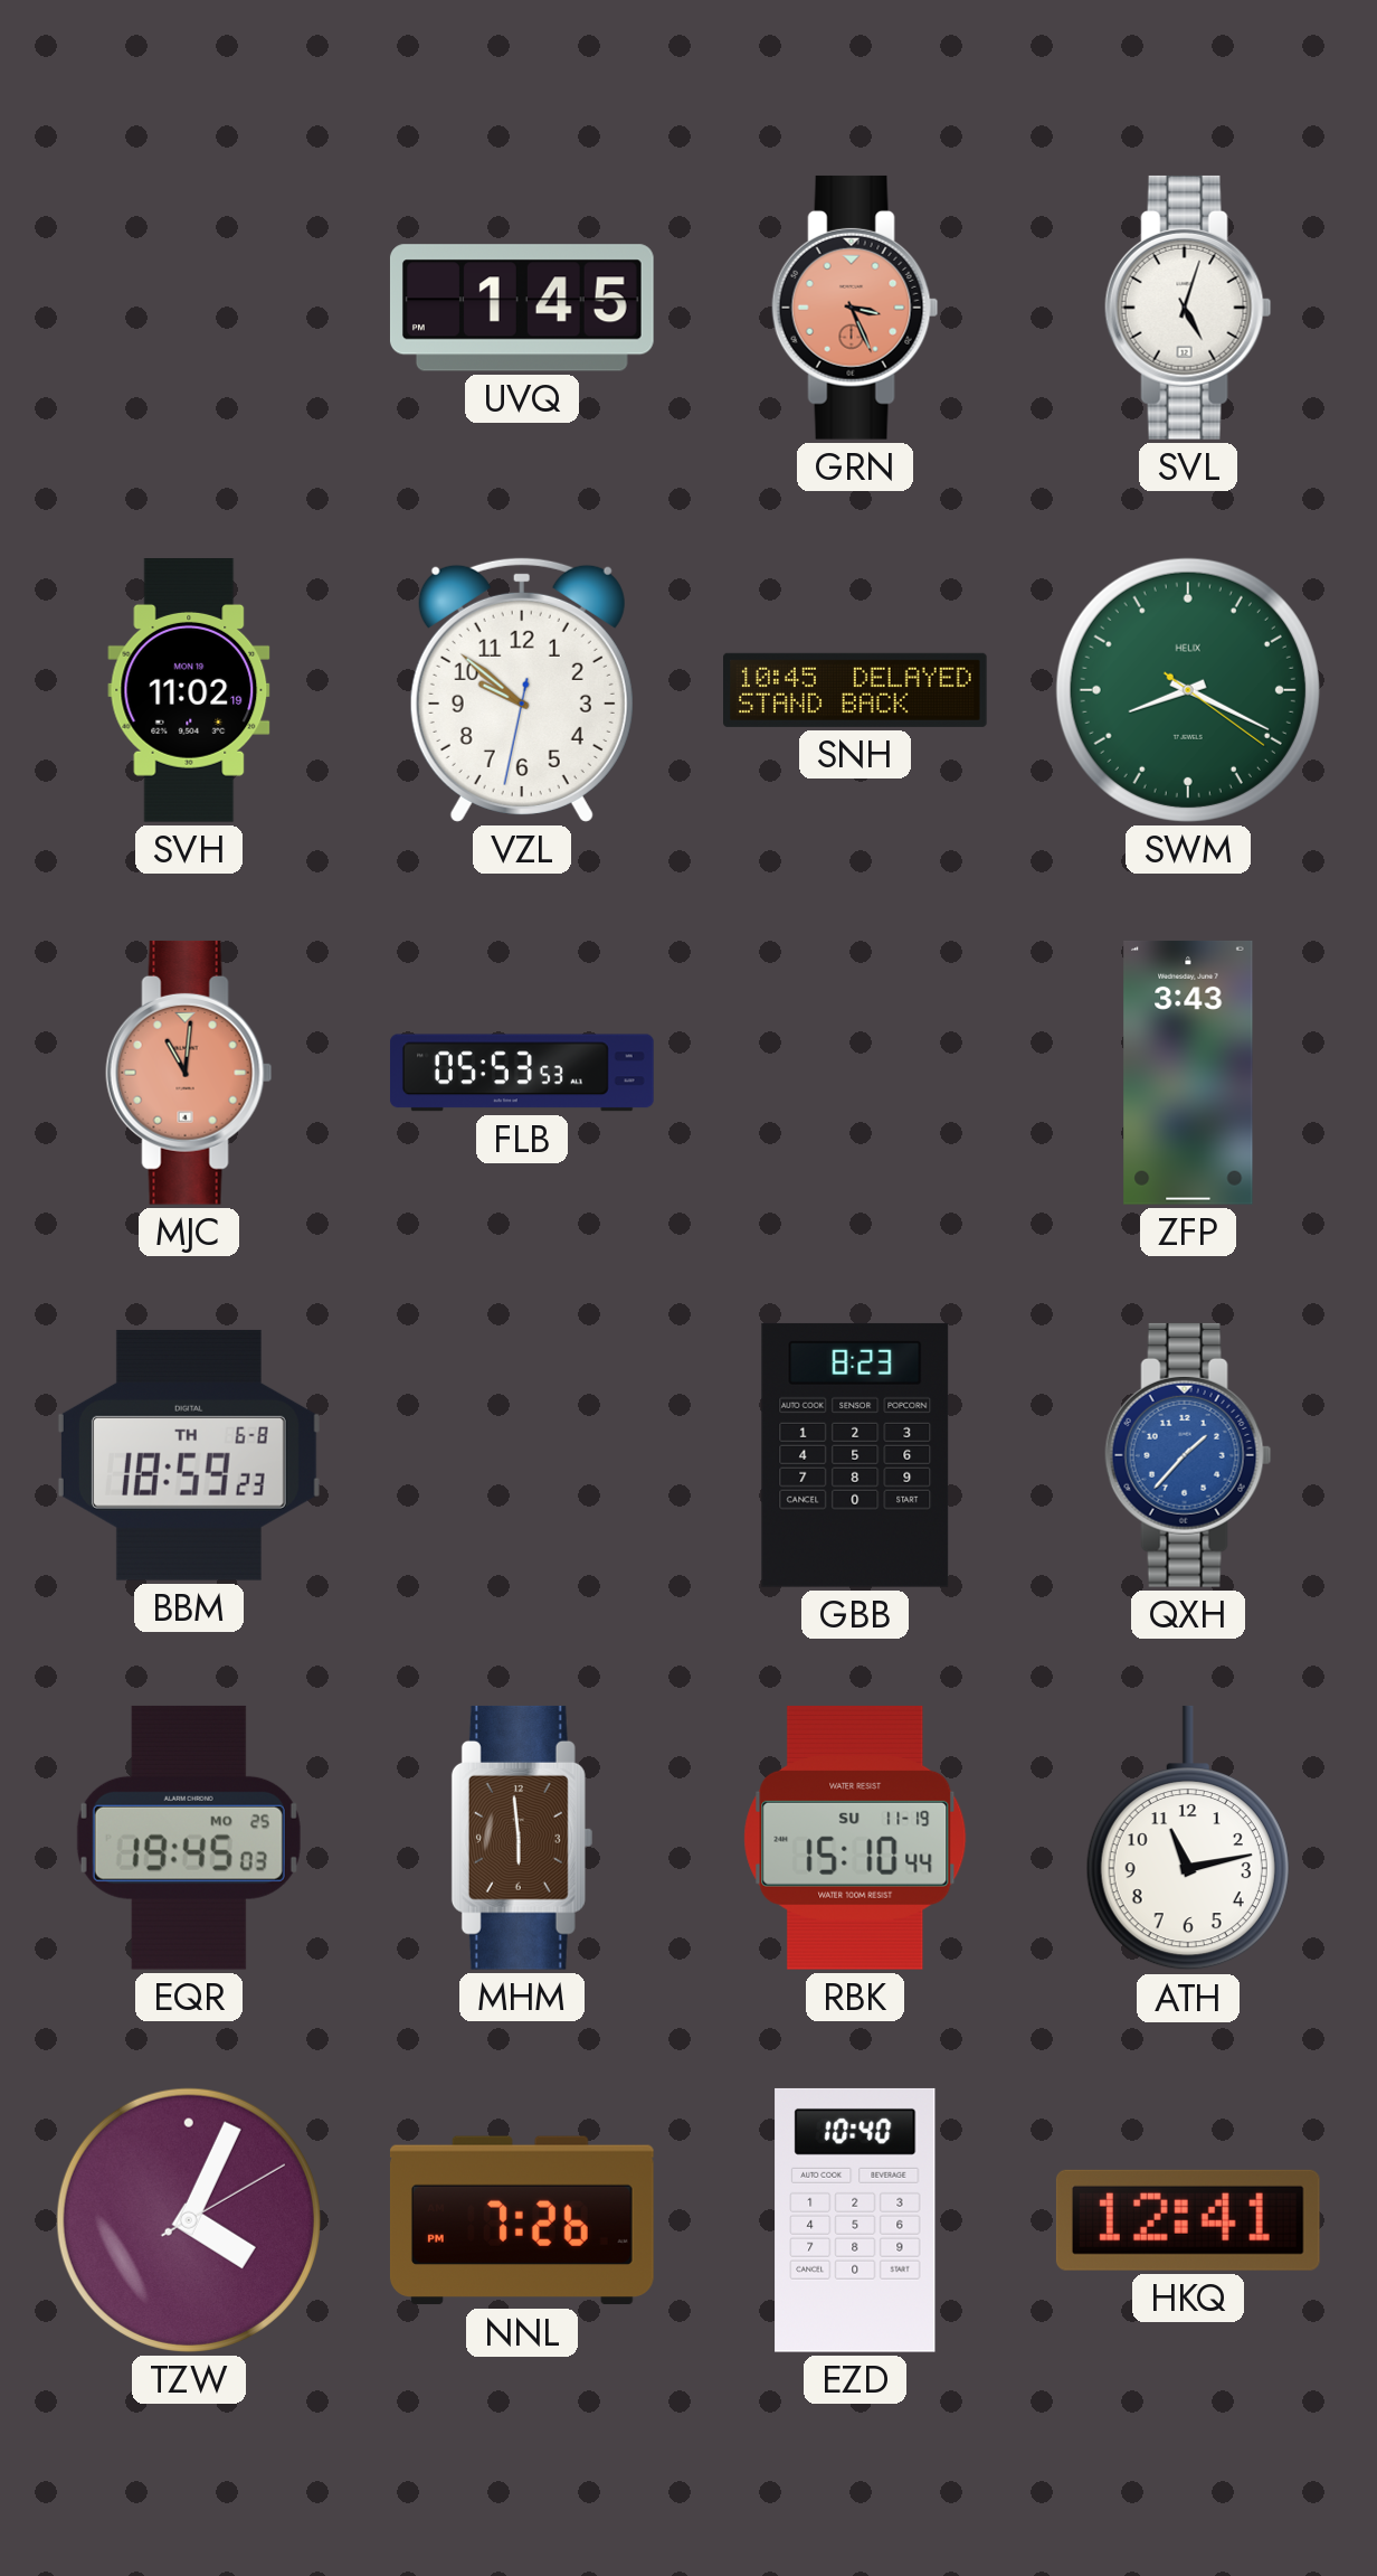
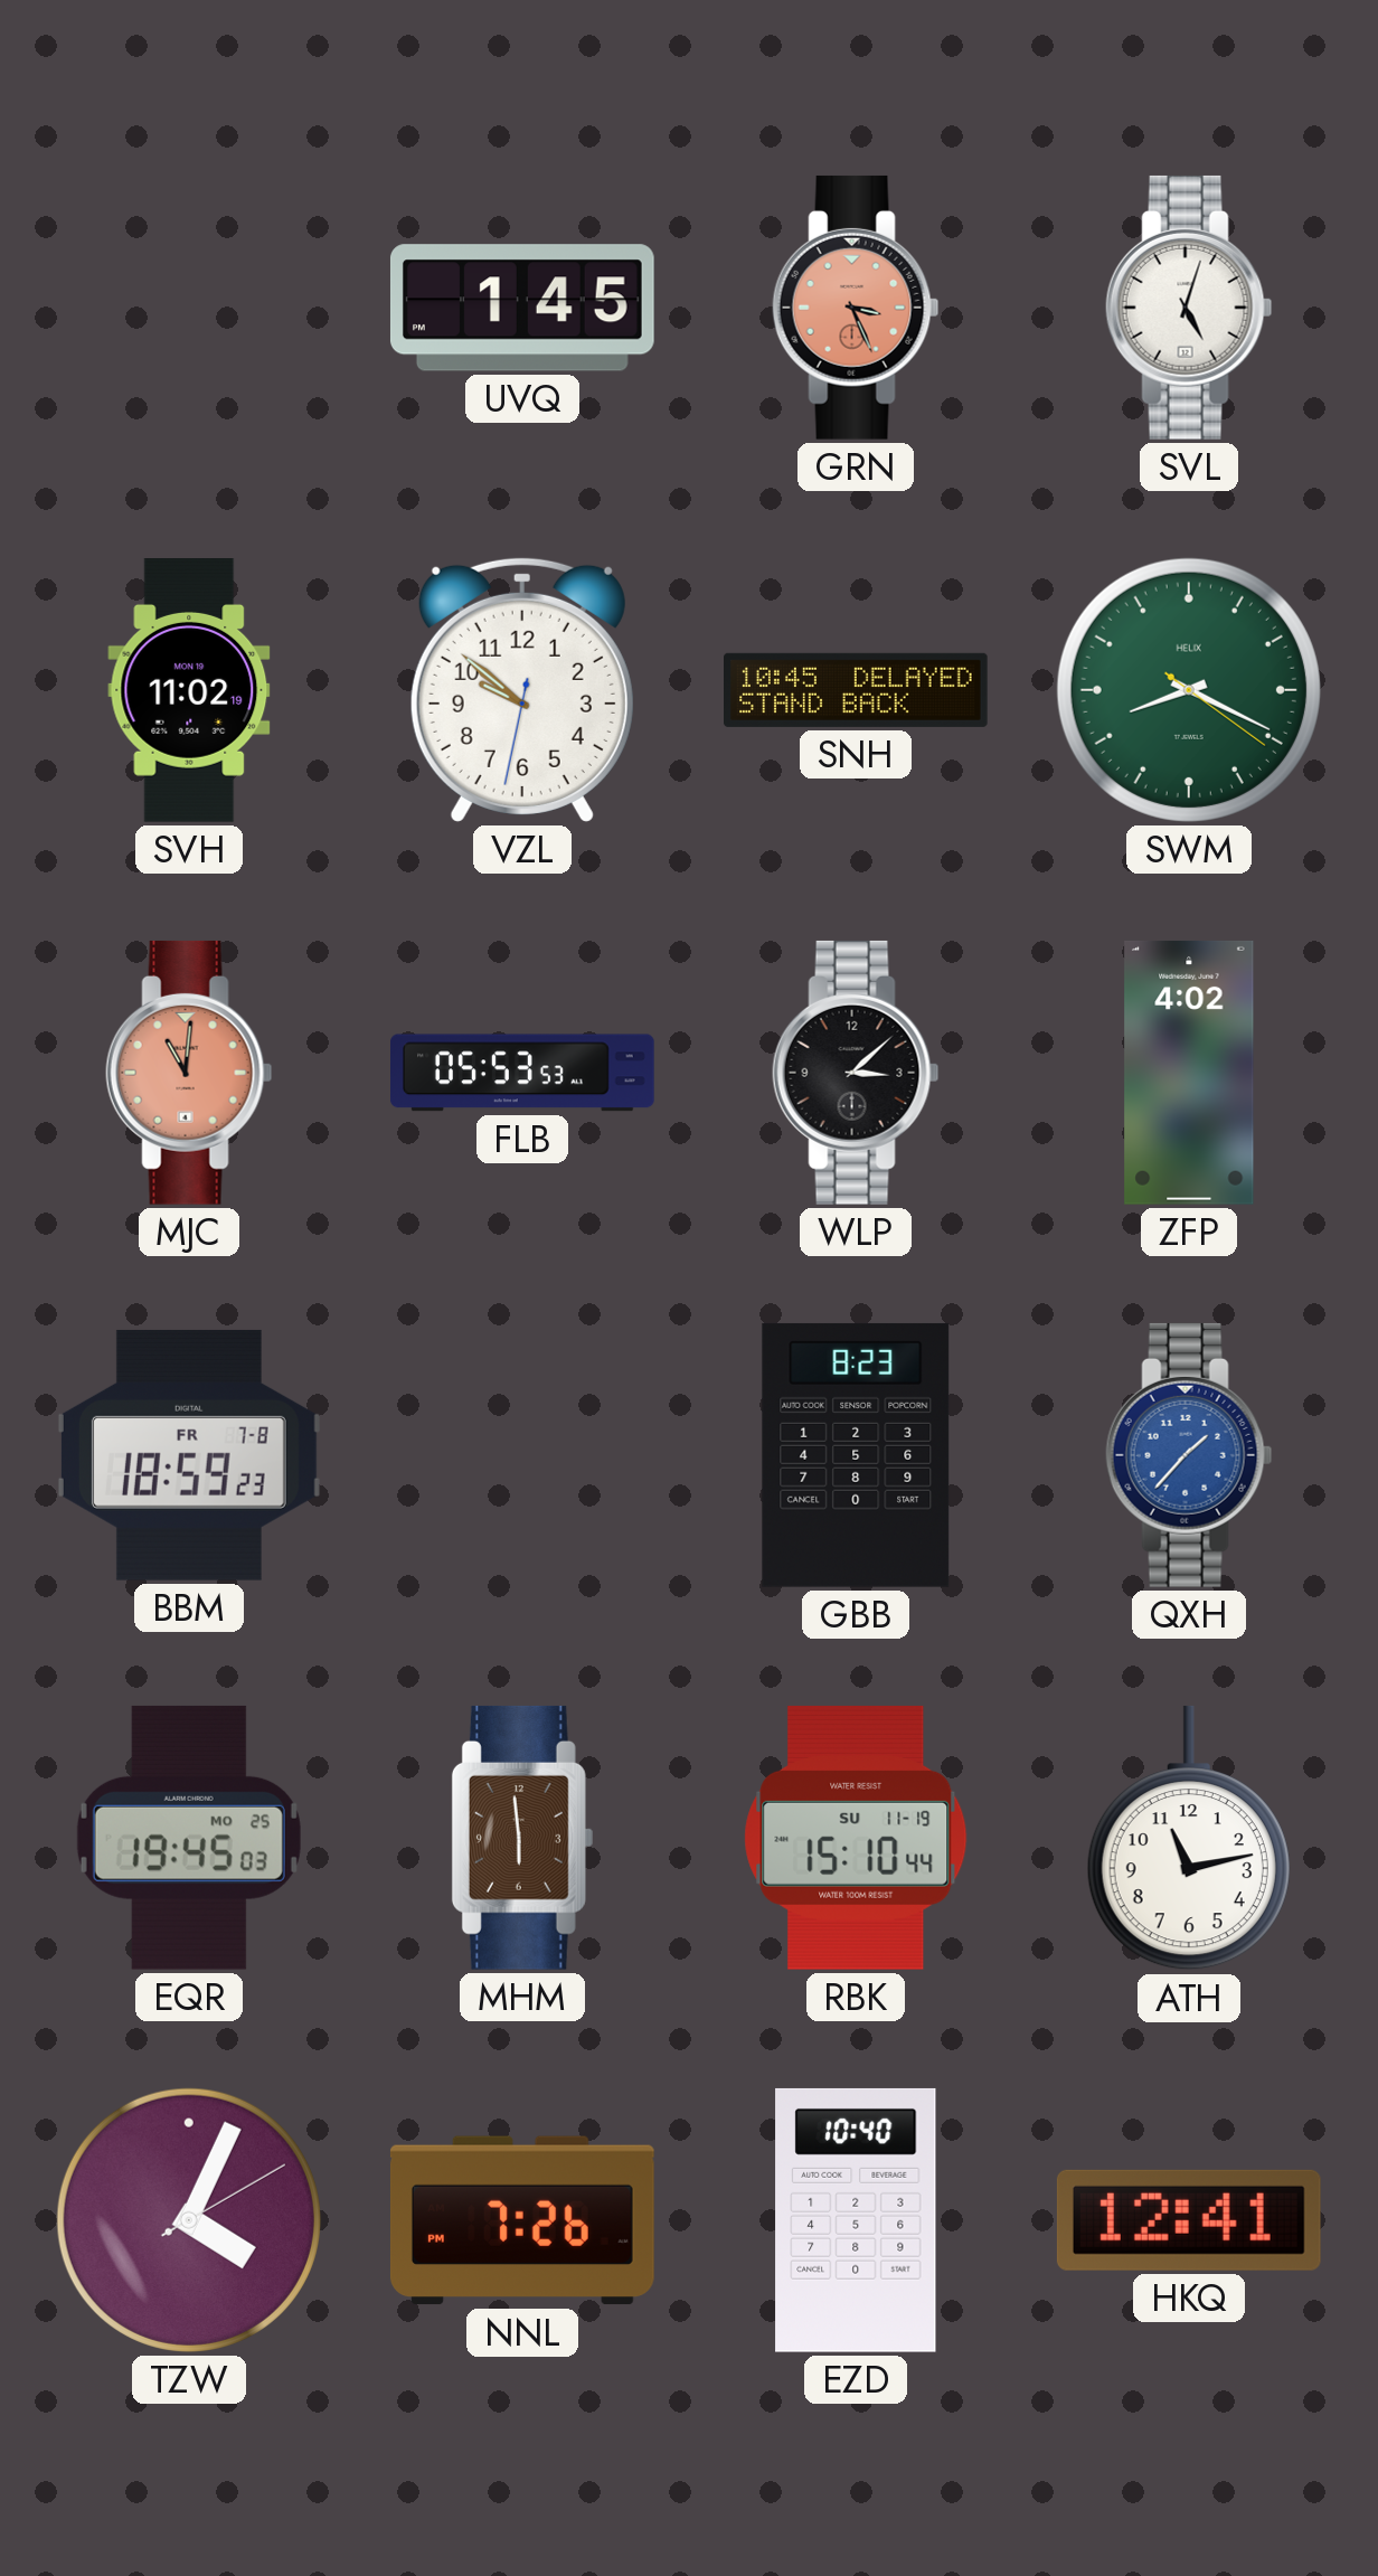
WLP: none -> 3:08 (856, 1073)
ZFP: 3:43 -> 4:02 (1189, 1073)
BBM date: TH 6-8 -> FR 7-8 (189, 1455)
